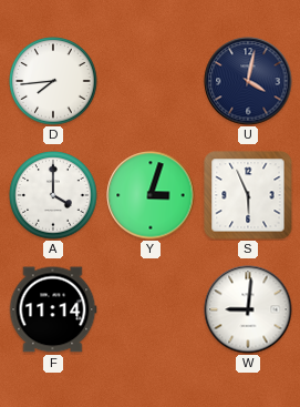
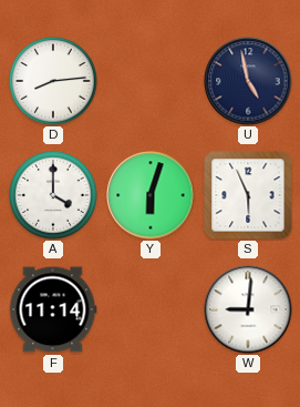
D: 7:44 -> 8:14 (53, 81)
U: 4:02 -> 4:58 (248, 81)
Y: 3:03 -> 6:03 (151, 195)
